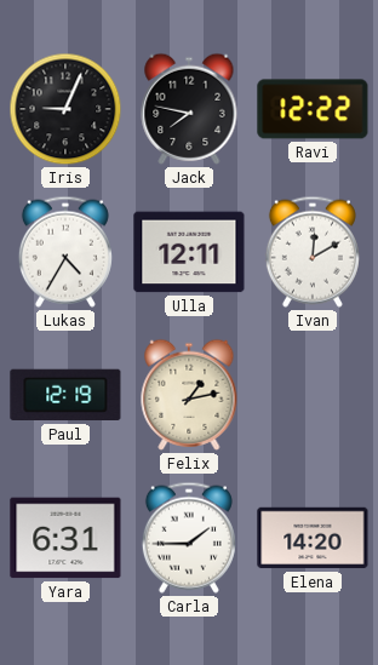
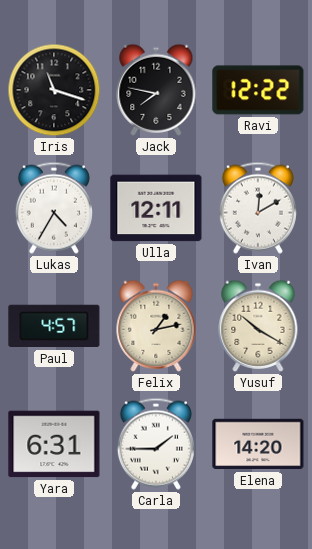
Iris: 9:04 -> 11:18 (54, 90)
Paul: 12:19 -> 4:57 (54, 326)
Yusuf: none -> 10:20 (258, 326)
